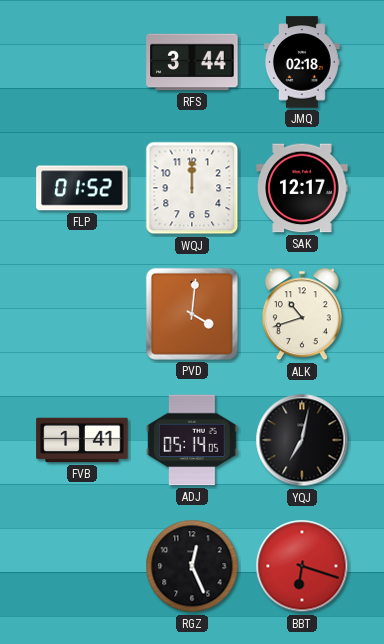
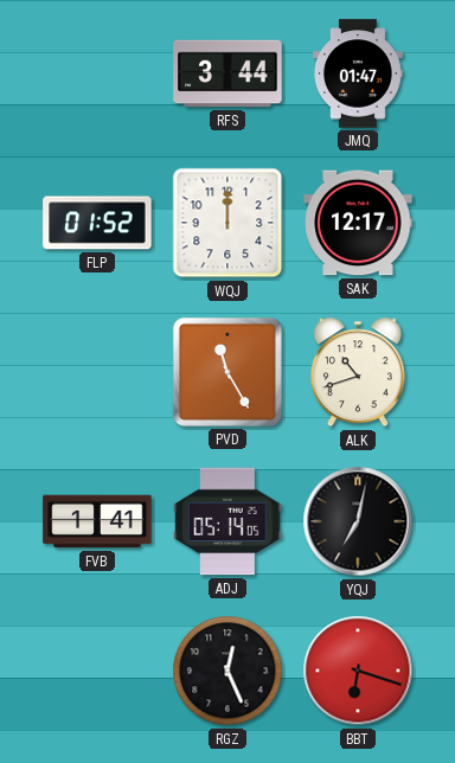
JMQ: 02:18 -> 01:47 (359, 73)
PVD: 4:01 -> 11:25 (227, 372)
